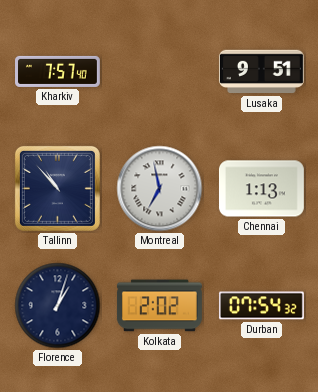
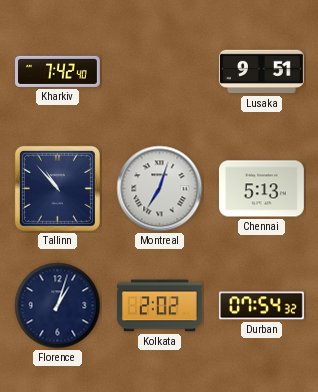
Kharkiv: 7:57 -> 7:42 (58, 71)
Montreal: 6:58 -> 7:03 (160, 189)
Chennai: 1:13 -> 5:13 (261, 189)
